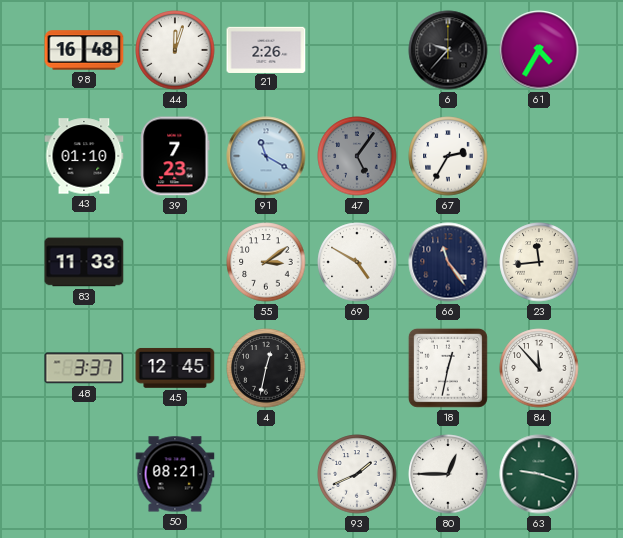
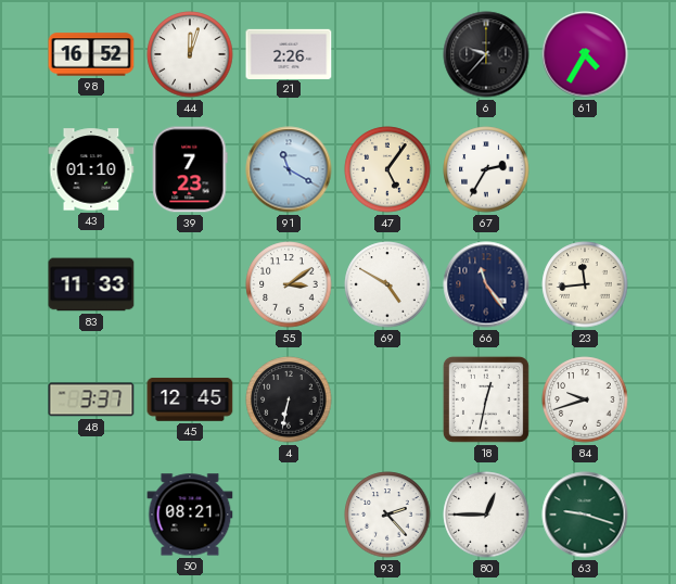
98: 16:48 -> 16:52 (91, 54)
47 dial: grey -> cream (387, 169)
4: 12:32 -> 6:32 (289, 399)
84: 11:53 -> 9:42 (585, 399)
93: 1:41 -> 2:23 (387, 515)
